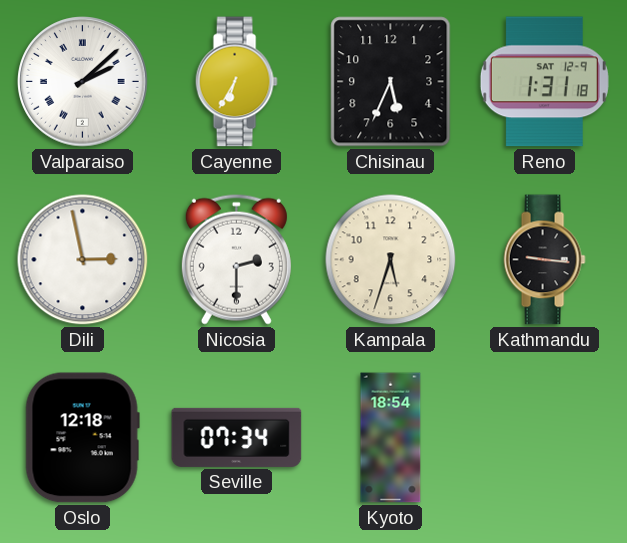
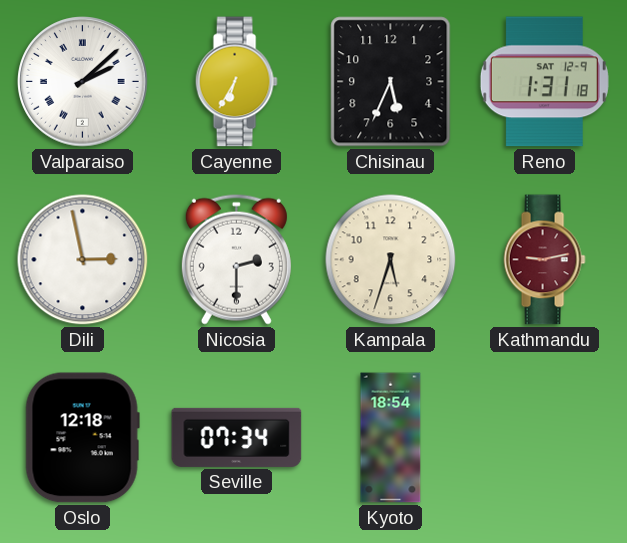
Kathmandu: 9:16 -> 9:13 (544, 260)
Kathmandu dial: black -> burgundy (544, 260)
